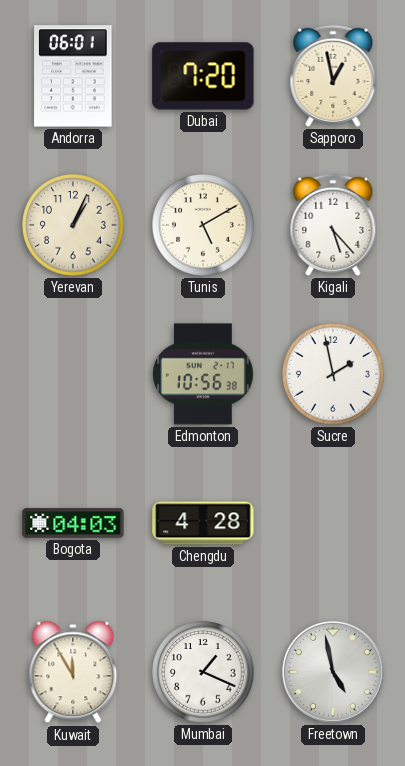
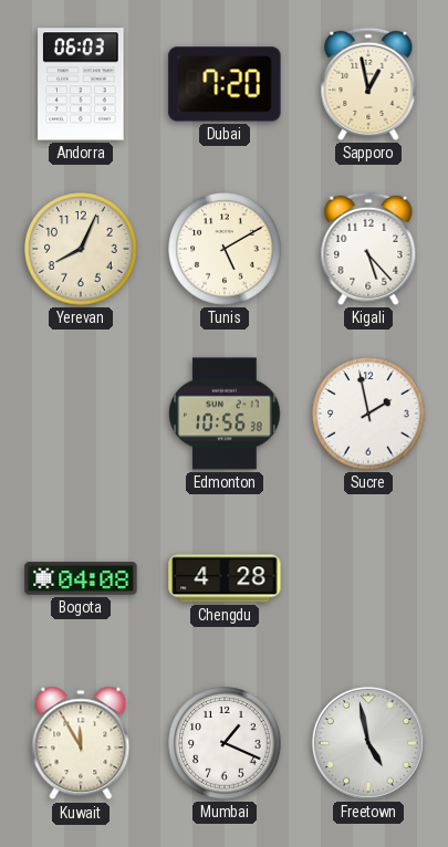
Andorra: 06:01 -> 06:03 (81, 84)
Yerevan: 1:04 -> 8:04 (81, 249)
Bogota: 04:03 -> 04:08 (81, 578)
